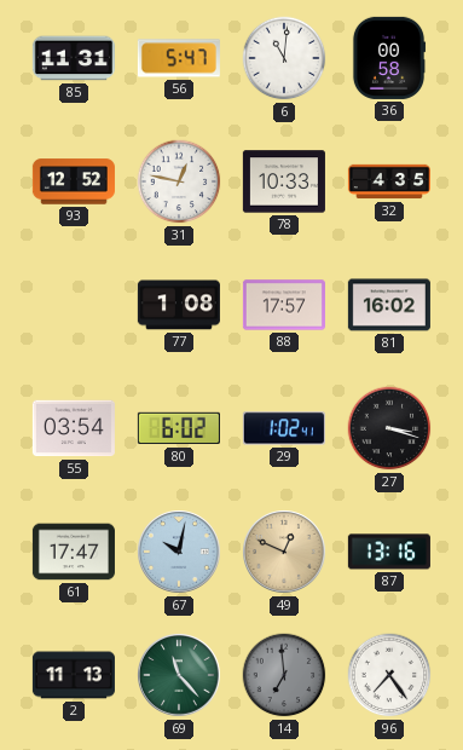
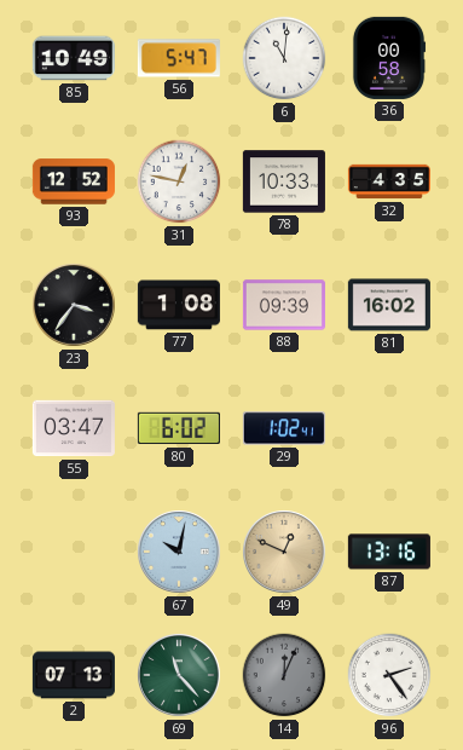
85: 11:31 -> 10:49 (74, 58)
23: none -> 3:36 (75, 306)
88: 17:57 -> 09:39 (284, 305)
55: 03:54 -> 03:47 (74, 428)
27: 3:18 -> none (389, 428)
61: 17:47 -> none (74, 552)
2: 11:13 -> 07:13 (74, 675)
14: 6:59 -> 12:04 (284, 675)
96: 7:24 -> 2:24 (389, 675)
